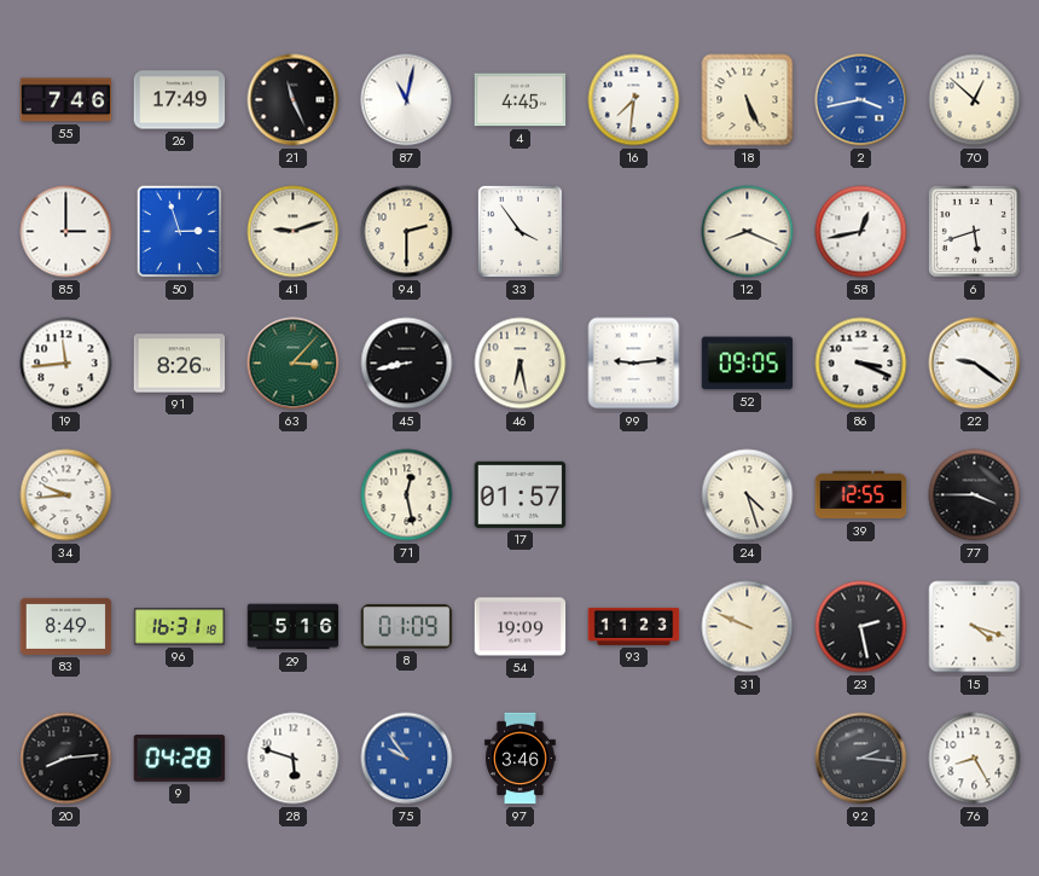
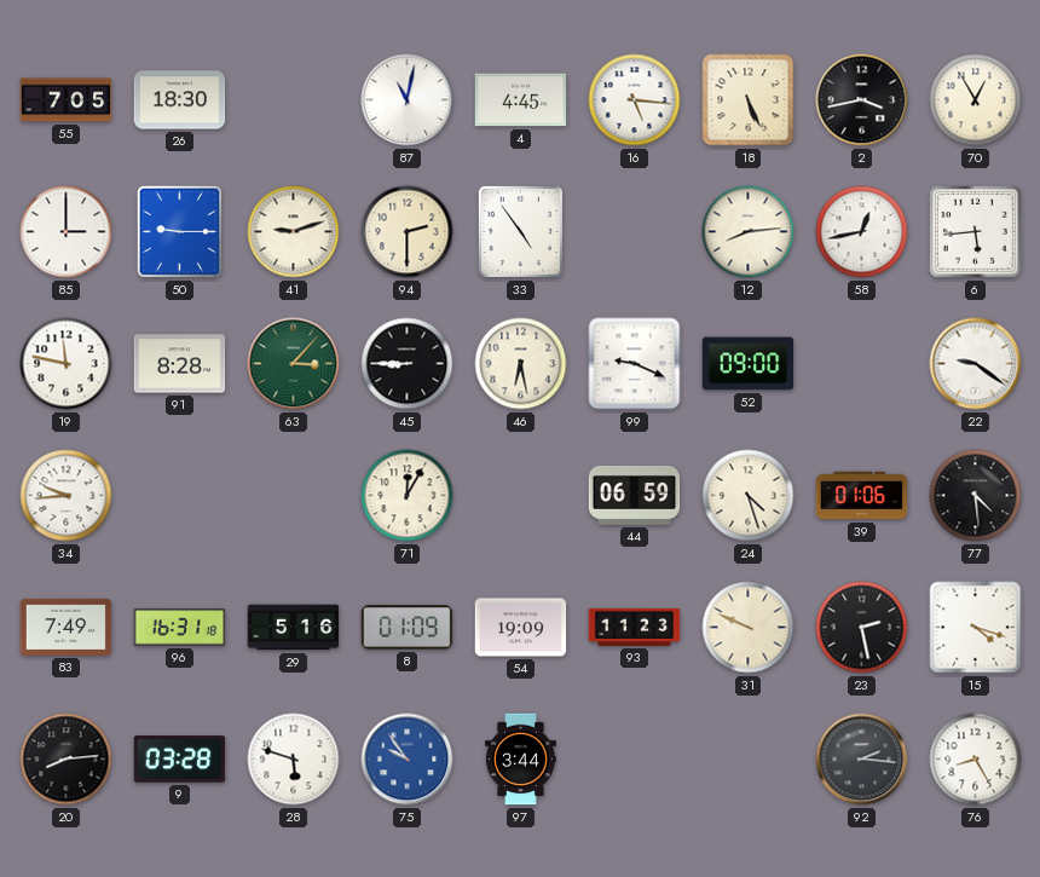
55: 7:46 -> 7:05 (67, 100)
26: 17:49 -> 18:30 (180, 100)
21: 11:26 -> none (294, 100)
16: 7:31 -> 5:16 (635, 100)
2 dial: blue -> black (862, 100)
70: 12:52 -> 12:55 (976, 100)
50: 2:57 -> 9:15 (180, 232)
33: 3:54 -> 4:54 (520, 231)
12: 8:19 -> 8:14 (749, 232)
6: 5:42 -> 5:44 (975, 231)
19: 11:44 -> 11:47 (67, 364)
91: 8:26 -> 8:28 (180, 364)
45: 8:43 -> 8:45 (408, 364)
99: 9:14 -> 9:19 (635, 364)
52: 09:05 -> 09:00 (749, 364)
86: 3:19 -> none (861, 364)
71: 12:28 -> 12:05 (408, 496)
17: 01:57 -> none (521, 494)
44: none -> 06:59 (635, 496)
39: 12:55 -> 01:06 (862, 496)
77: 3:45 -> 4:29 (976, 496)
83: 8:49 -> 7:49 (67, 627)
9: 04:28 -> 03:28 (180, 760)
97: 3:46 -> 3:44 (521, 760)
